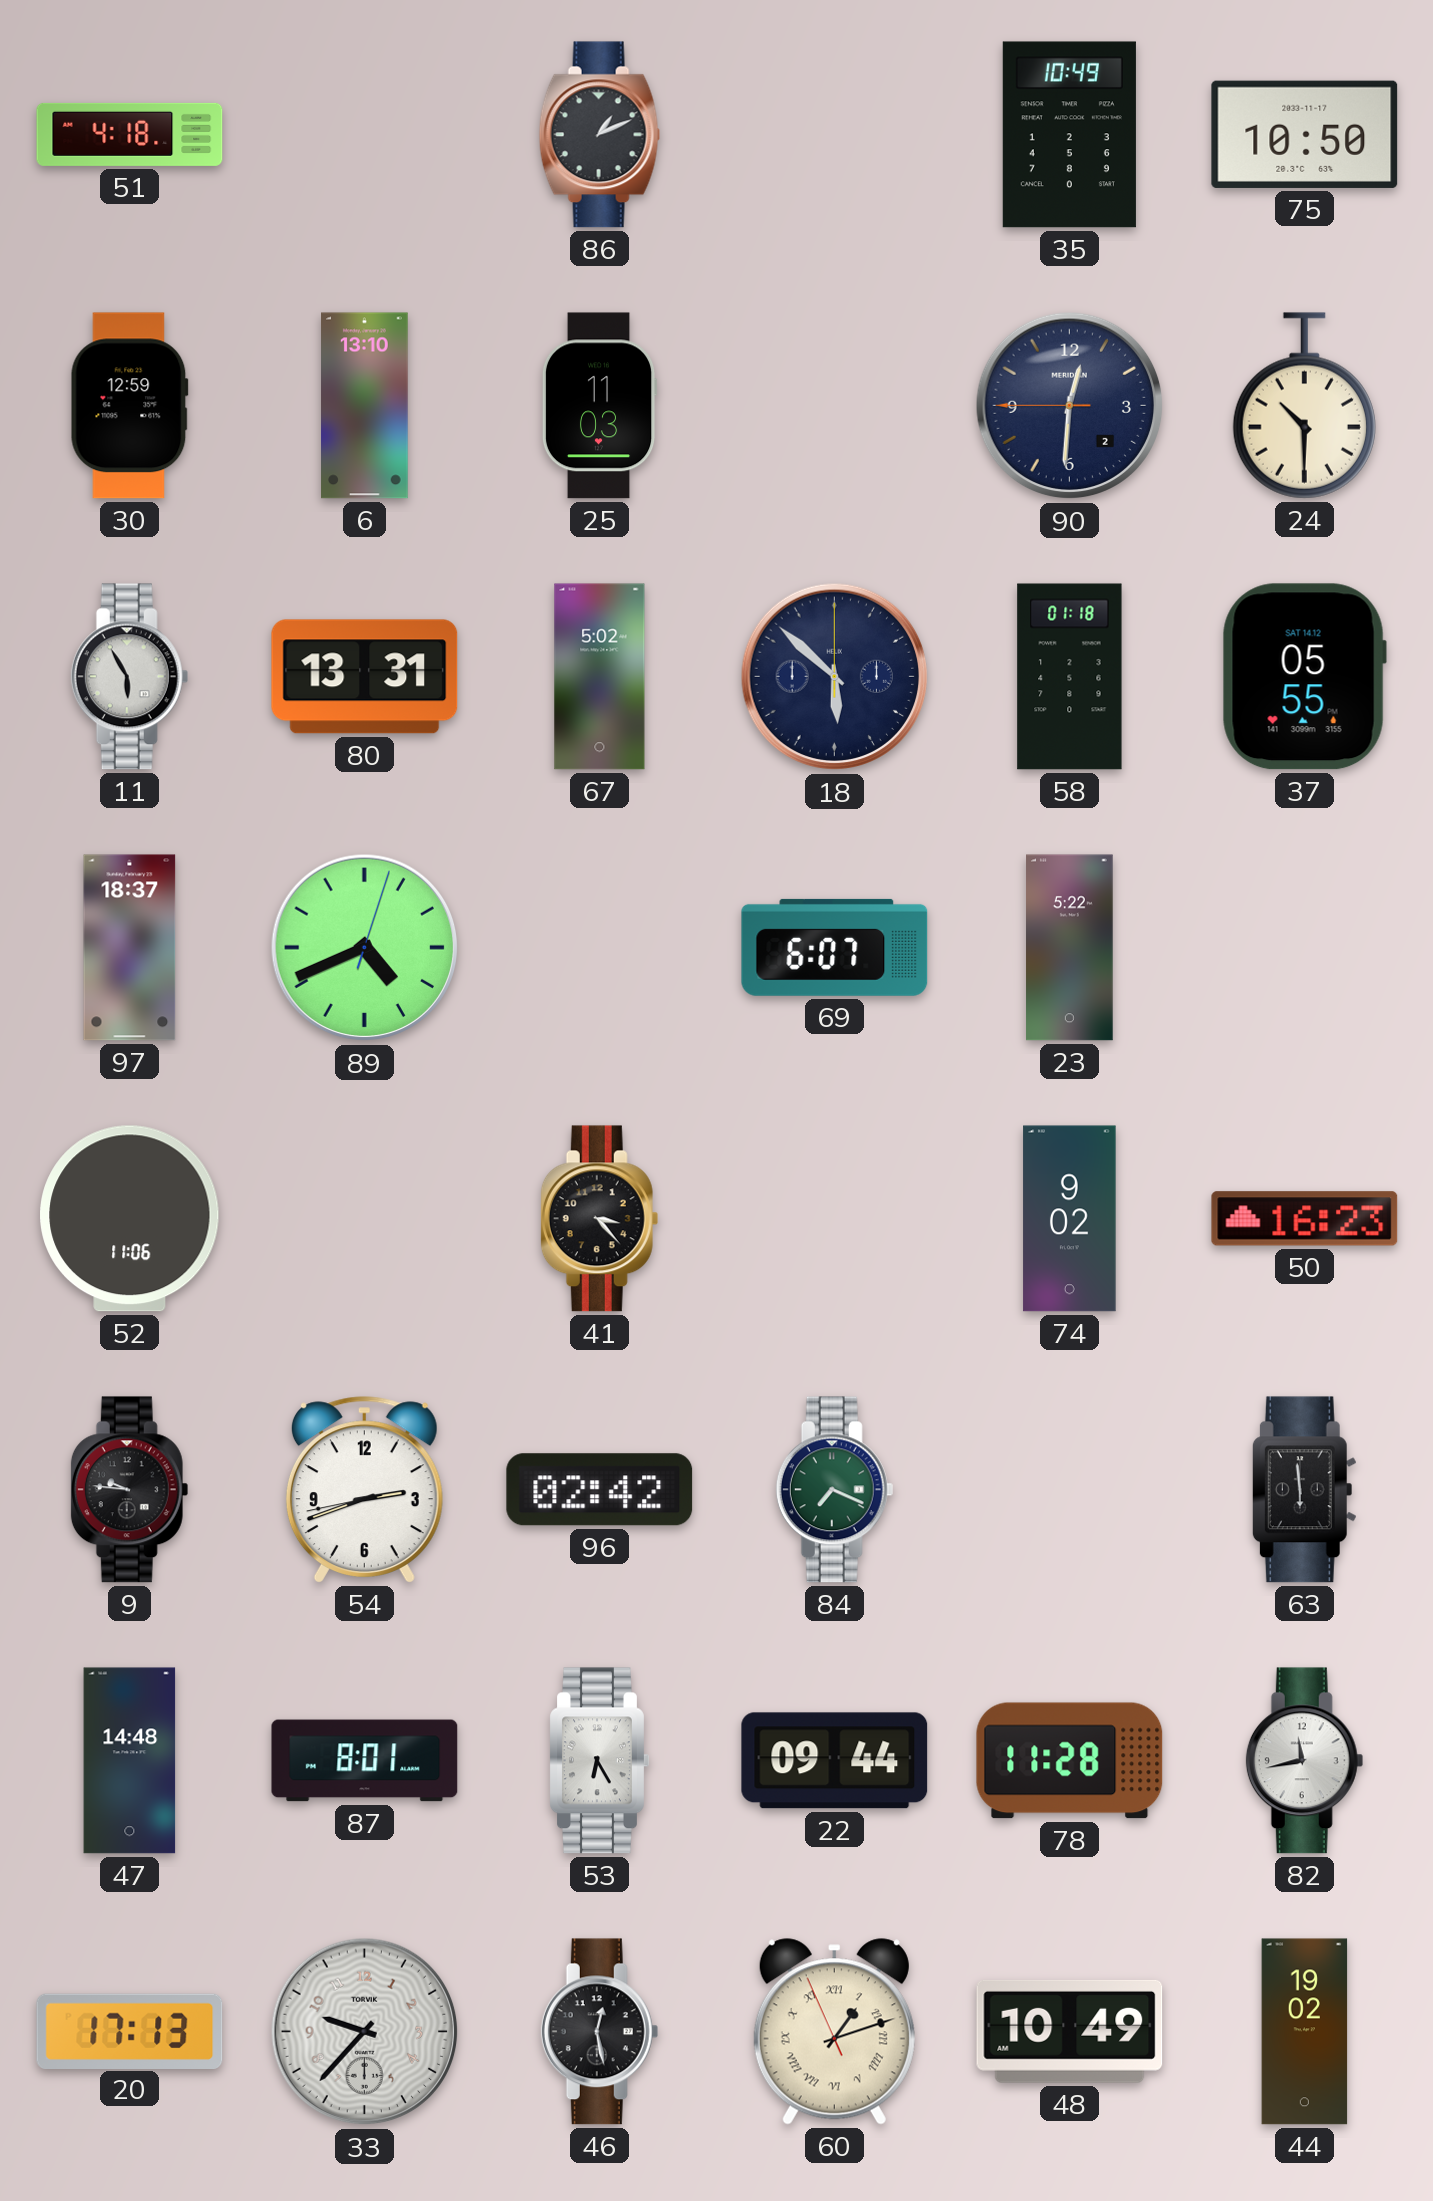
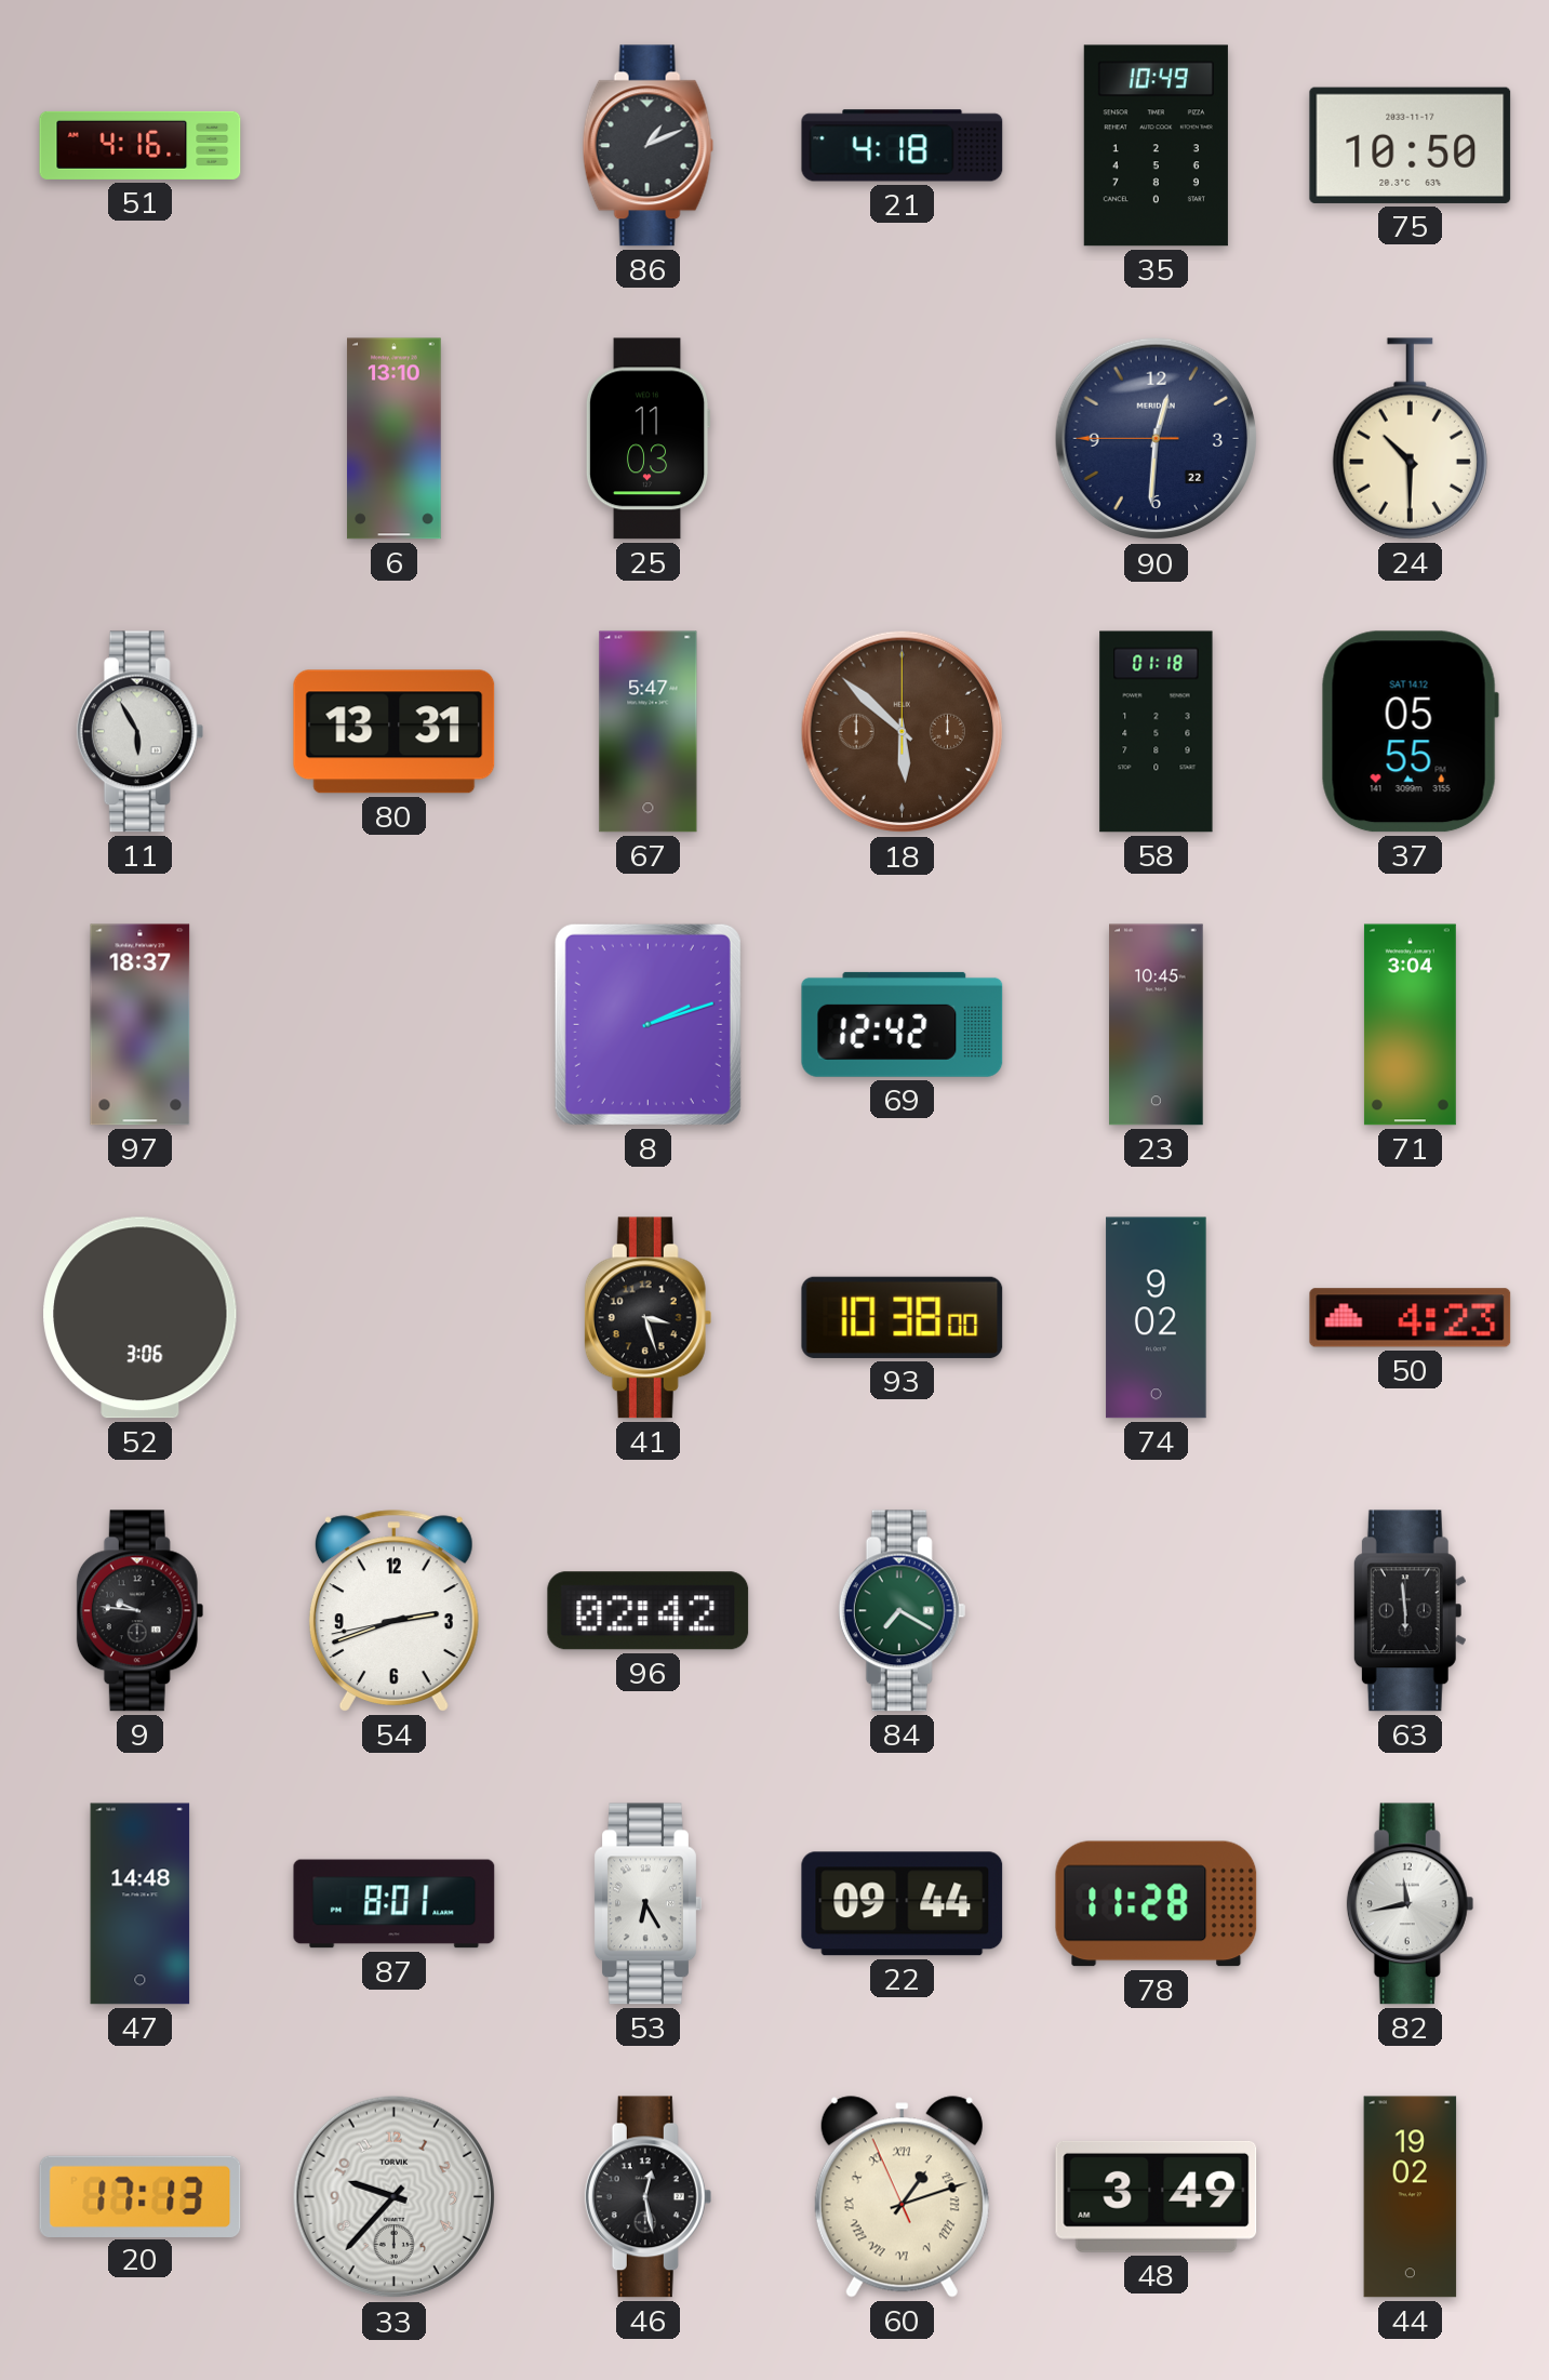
51: 4:18 -> 4:16 (141, 145)
21: none -> 4:18 (903, 146)
30: 12:59 -> none (129, 406)
90 date: 2 -> 22 (1157, 439)
67: 5:02 -> 5:47 (649, 732)
18 dial: navy -> brown (903, 732)
89: 4:41 -> none (365, 948)
8: none -> 2:12 (647, 1024)
69: 6:07 -> 12:42 (903, 1024)
23: 5:22 -> 10:45 (1157, 1025)
71: none -> 3:04 (1410, 1025)
52: 11:06 -> 3:06 (141, 1318)
41: 3:23 -> 3:27 (649, 1318)
93: none -> 10:38 (903, 1317)
50: 16:23 -> 4:23 (1411, 1318)
84: 7:19 -> 7:20 (903, 1611)
48: 10:49 -> 3:49 (1157, 2196)
